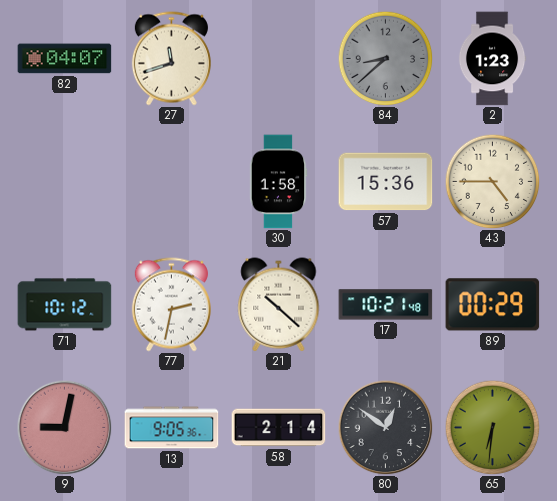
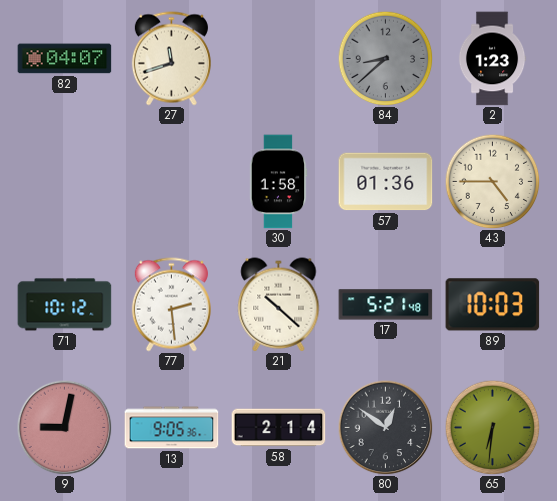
57: 15:36 -> 01:36 (386, 182)
77: 2:32 -> 2:29 (171, 305)
17: 10:21 -> 5:21 (386, 305)
89: 00:29 -> 10:03 (493, 305)
